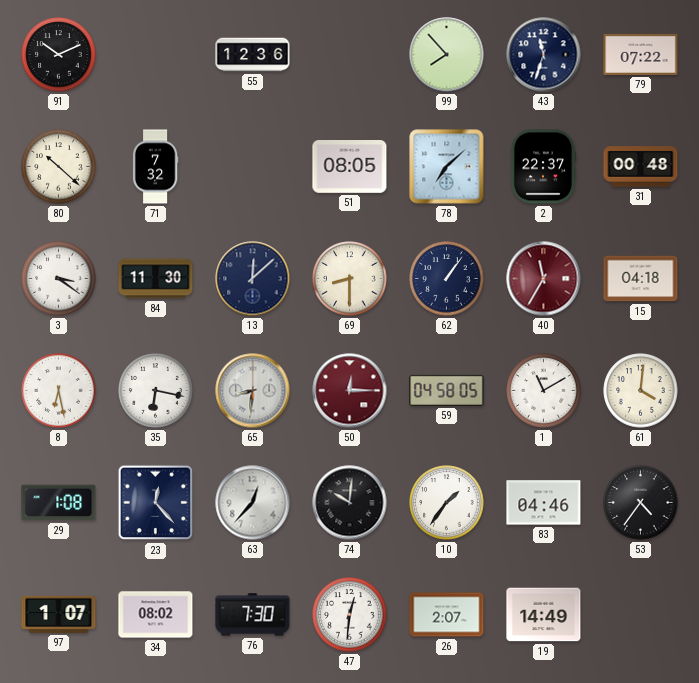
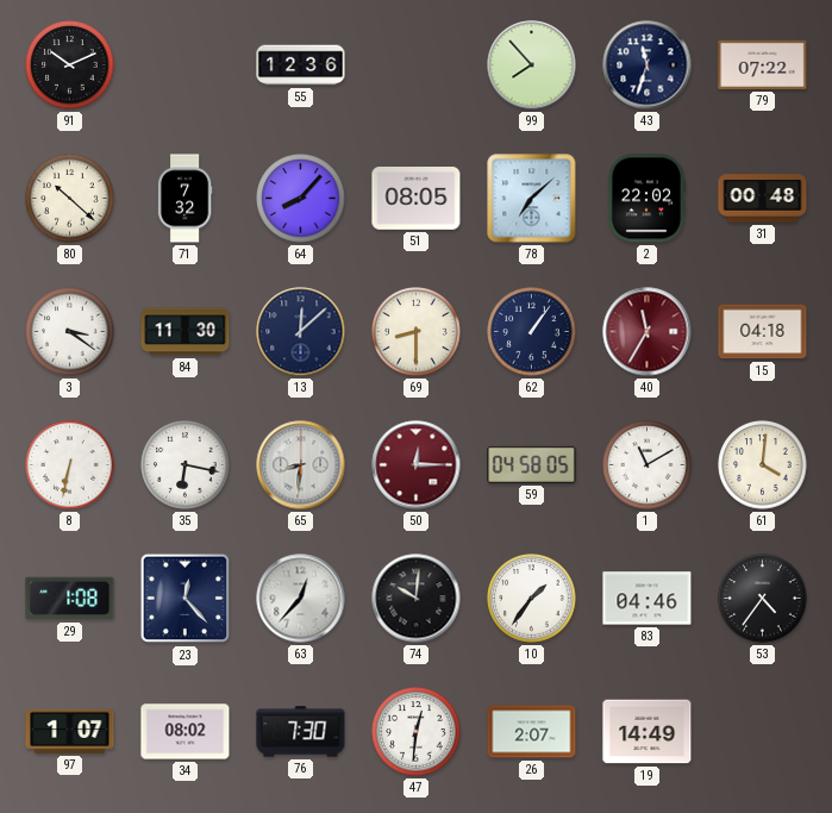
64: none -> 8:07 (301, 199)
2: 22:37 -> 22:02 (646, 199)
8: 6:28 -> 6:32 (70, 465)
